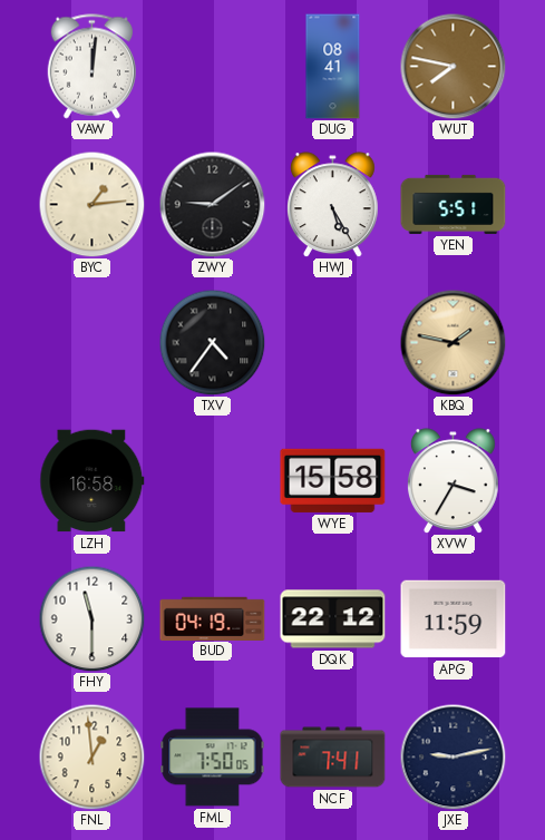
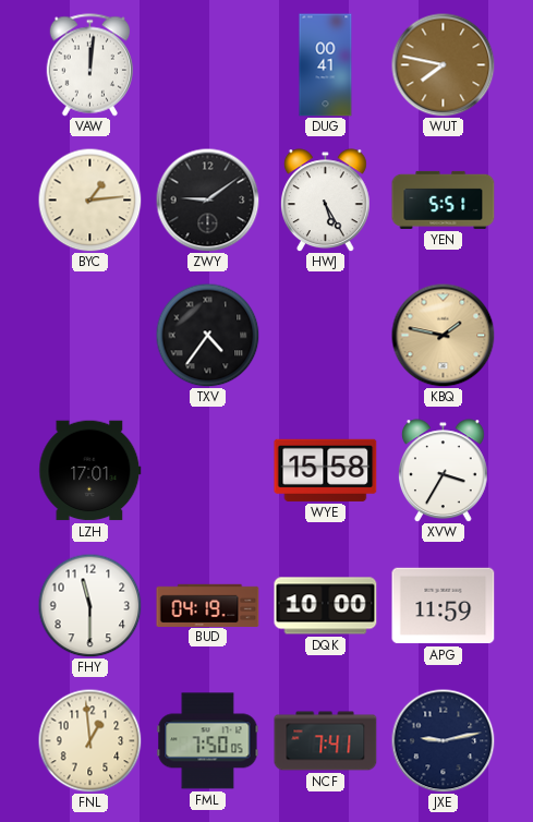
DUG: 08:41 -> 00:41 (326, 65)
LZH: 16:58 -> 17:01 (90, 471)
DQK: 22:12 -> 10:00 (326, 606)
